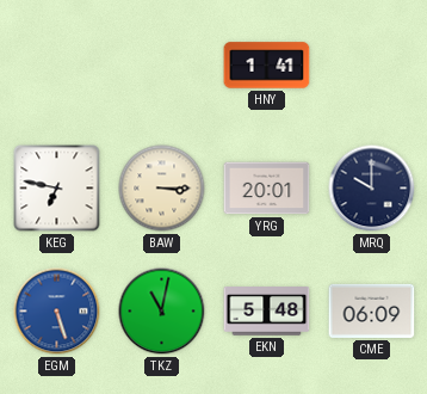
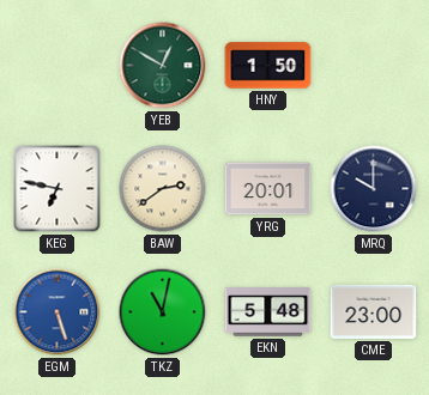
YEB: none -> 12:50 (163, 66)
HNY: 1:41 -> 1:50 (268, 66)
BAW: 3:15 -> 2:39 (163, 189)
CME: 06:09 -> 23:00 (374, 311)
